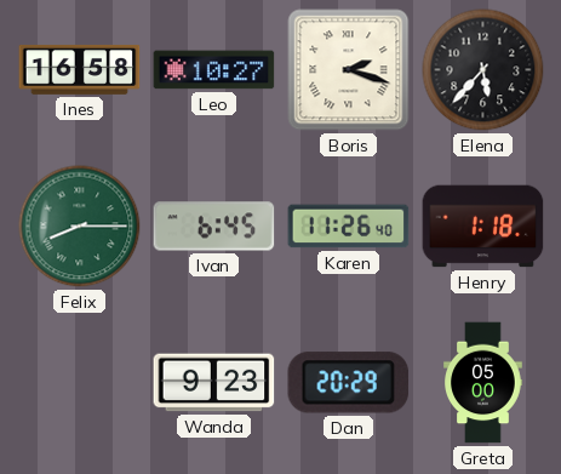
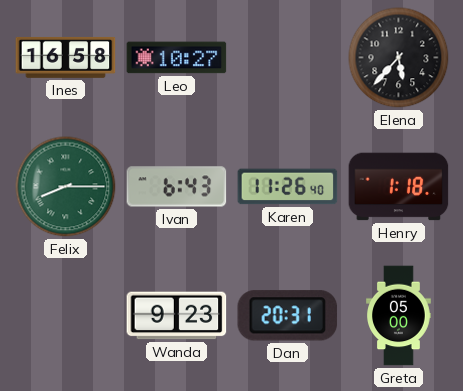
Boris: 2:18 -> none (349, 70)
Ivan: 6:45 -> 6:43 (177, 187)
Dan: 20:29 -> 20:31 (288, 316)
